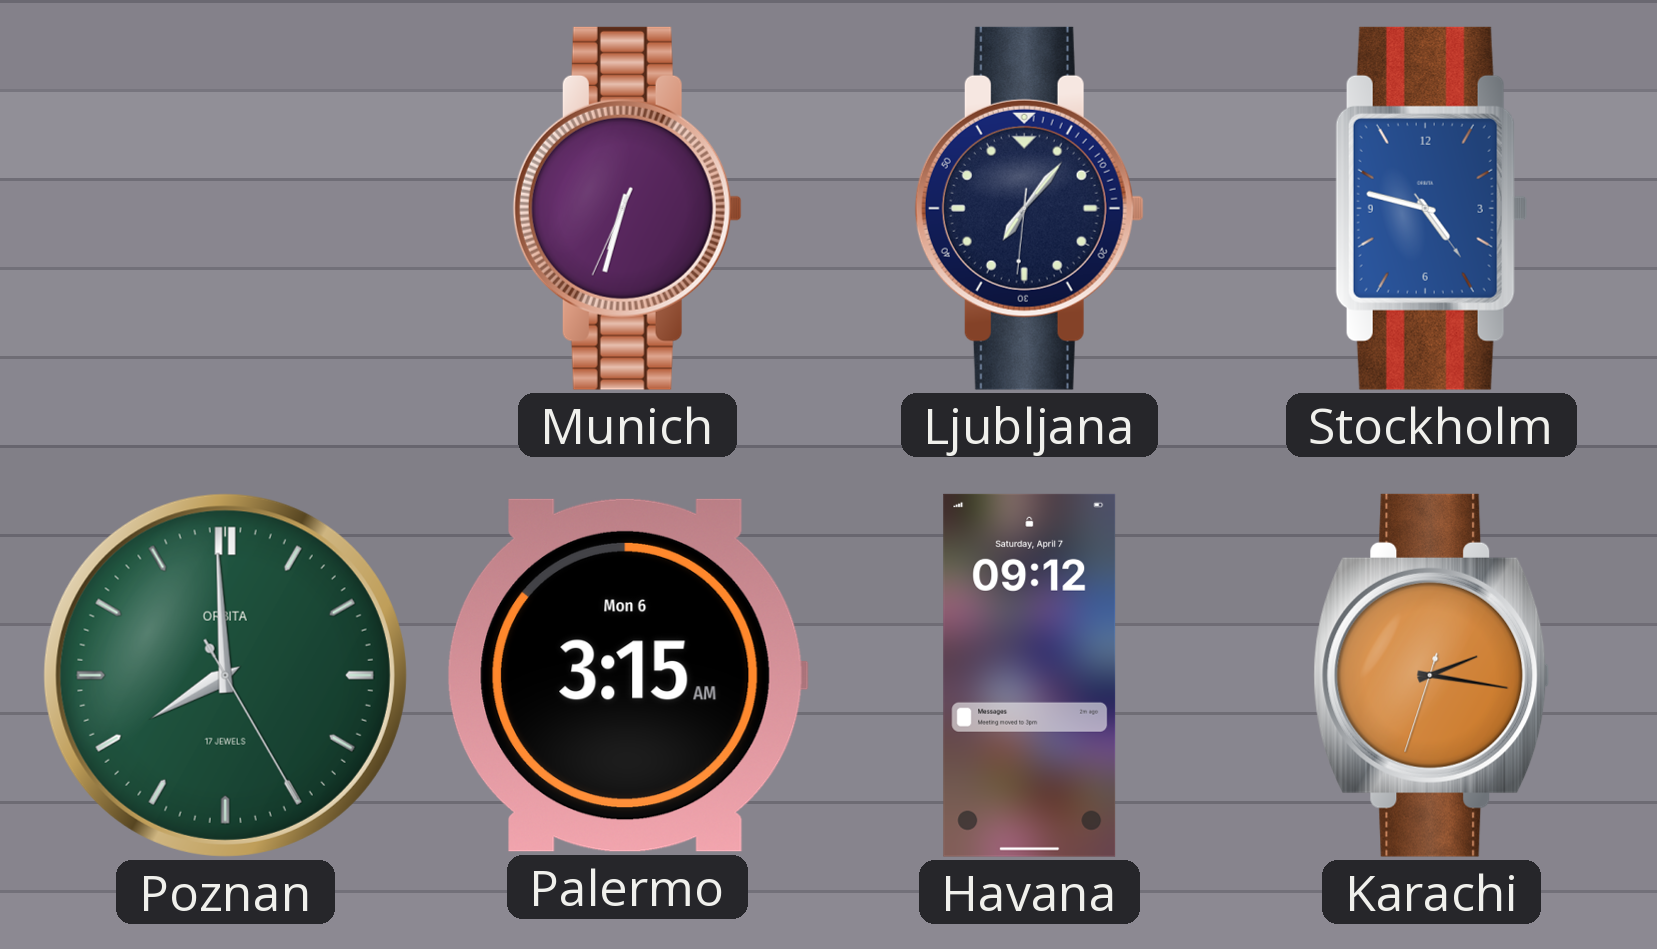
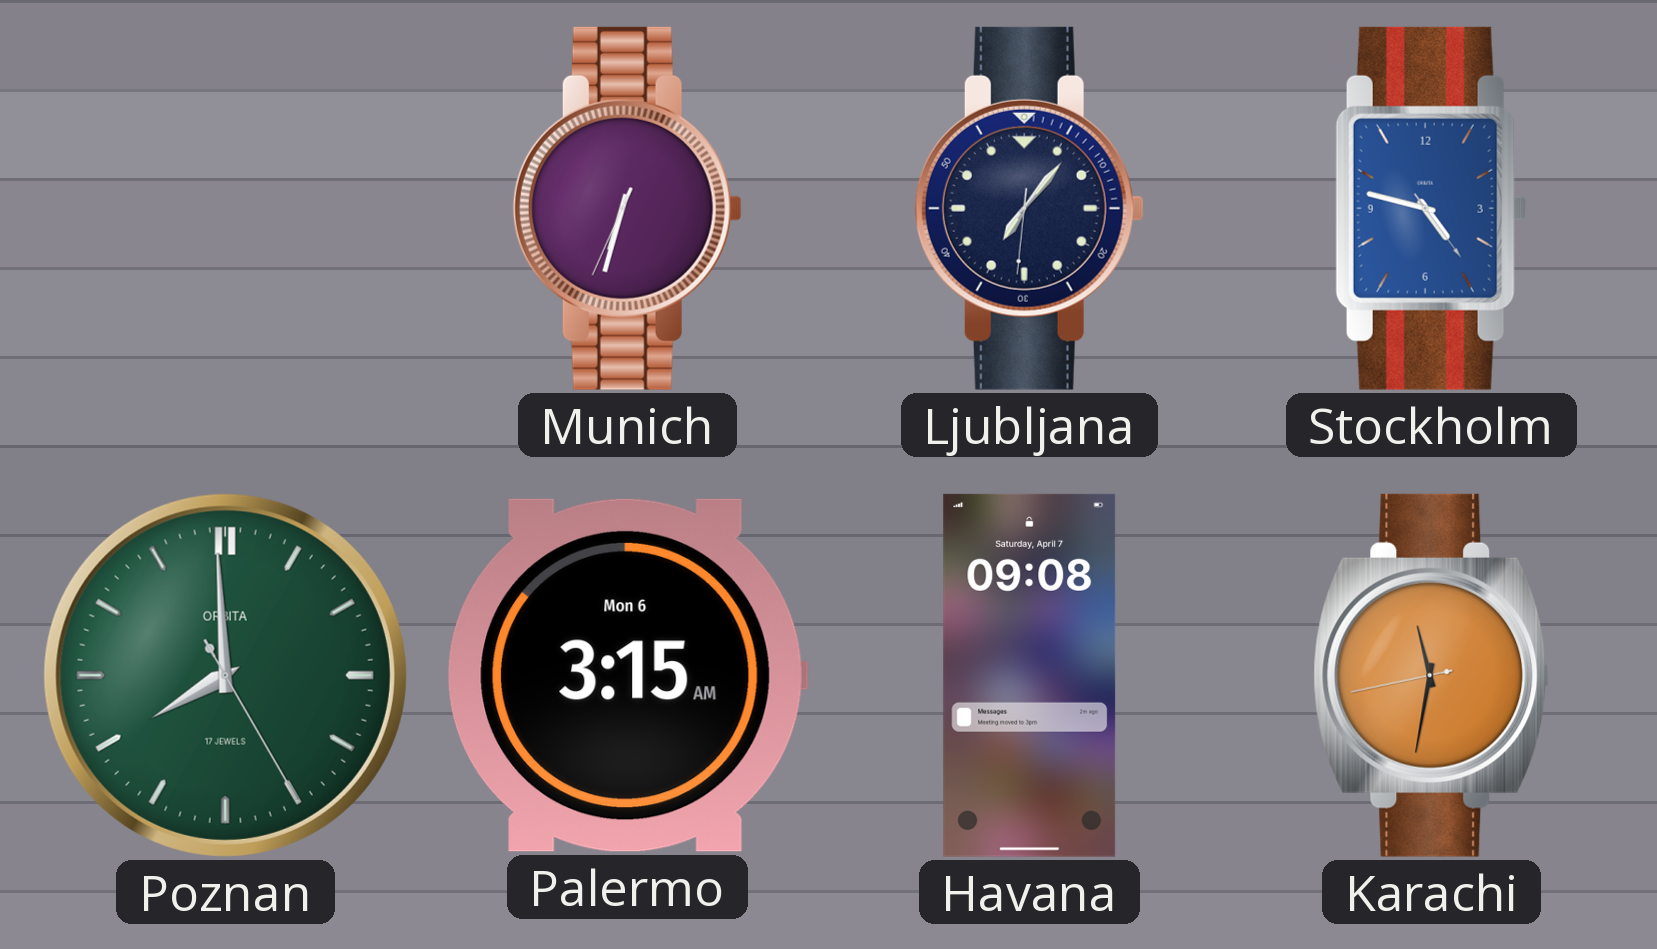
Havana: 09:12 -> 09:08 (1030, 675)
Karachi: 2:16 -> 11:31 (1432, 675)
